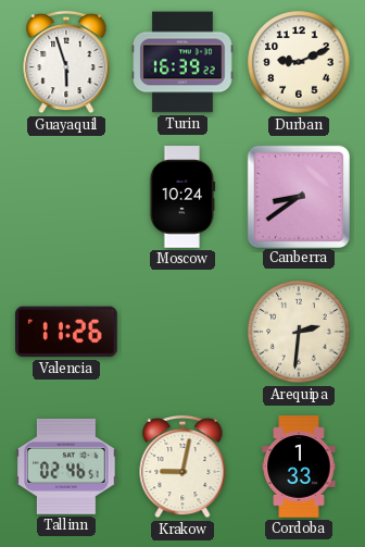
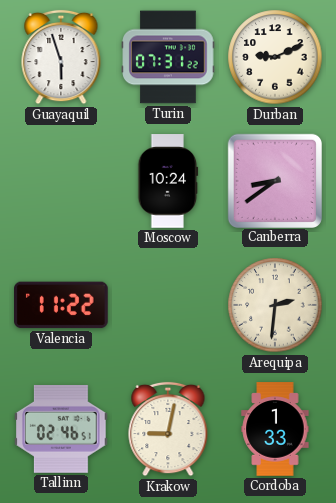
Turin: 16:39 -> 07:31 (168, 57)
Valencia: 11:26 -> 11:22 (62, 305)
